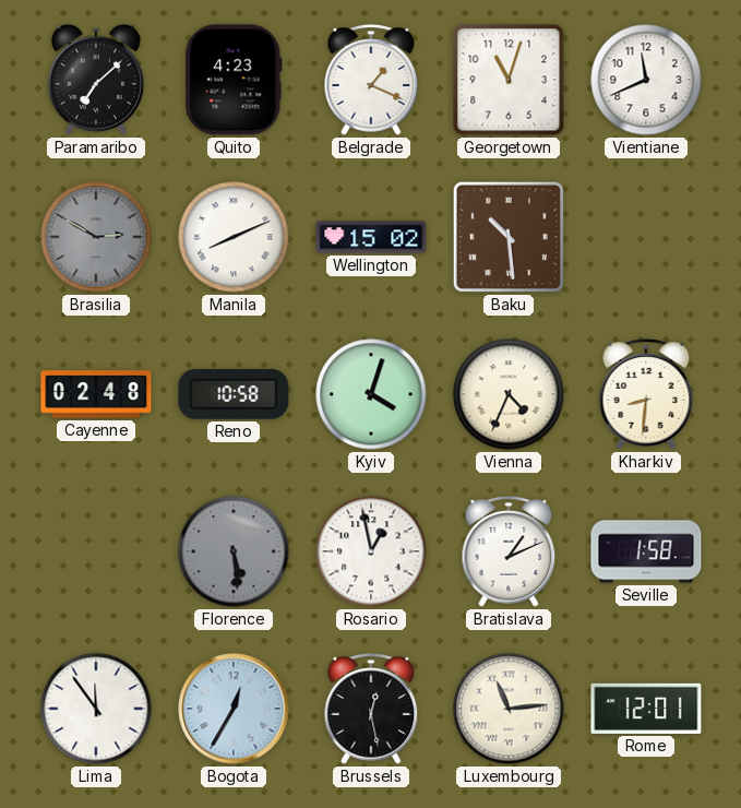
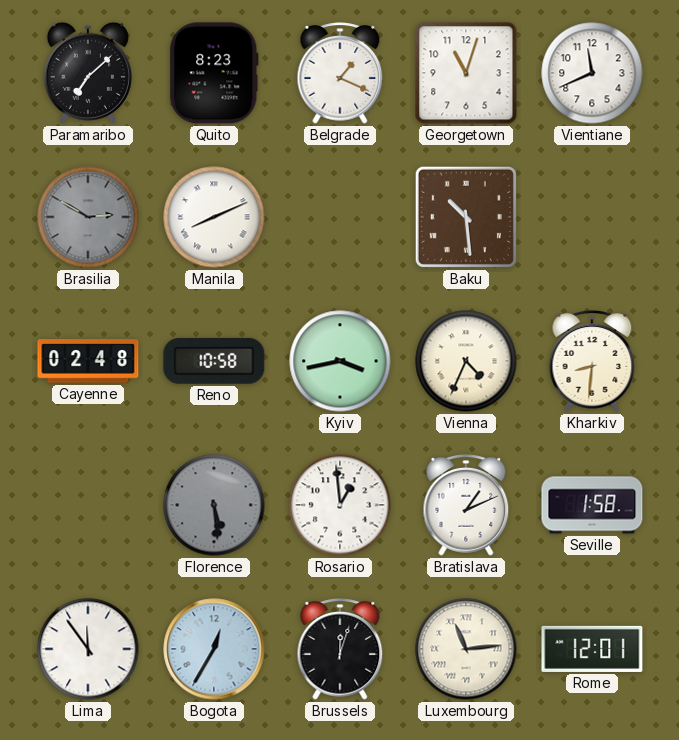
Quito: 4:23 -> 8:23 (214, 73)
Wellington: 15:02 -> none (371, 237)
Kyiv: 4:03 -> 3:43 (340, 361)
Rosario: 12:58 -> 12:59 (340, 505)
Brussels: 12:28 -> 12:03 (340, 649)
